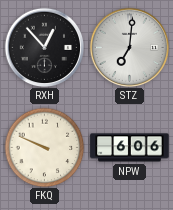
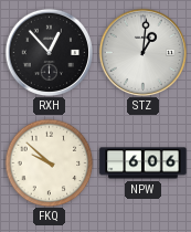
STZ: 7:01 -> 1:01 (142, 52)
FKQ: 9:49 -> 9:52 (49, 162)
